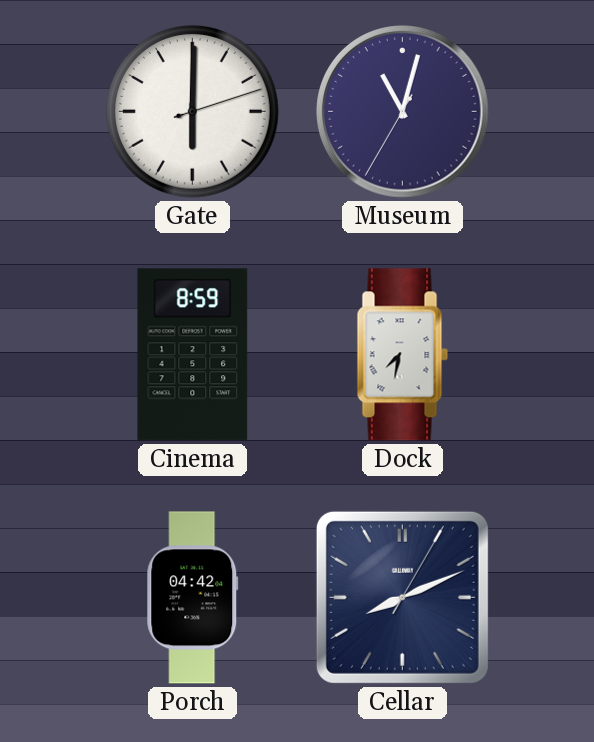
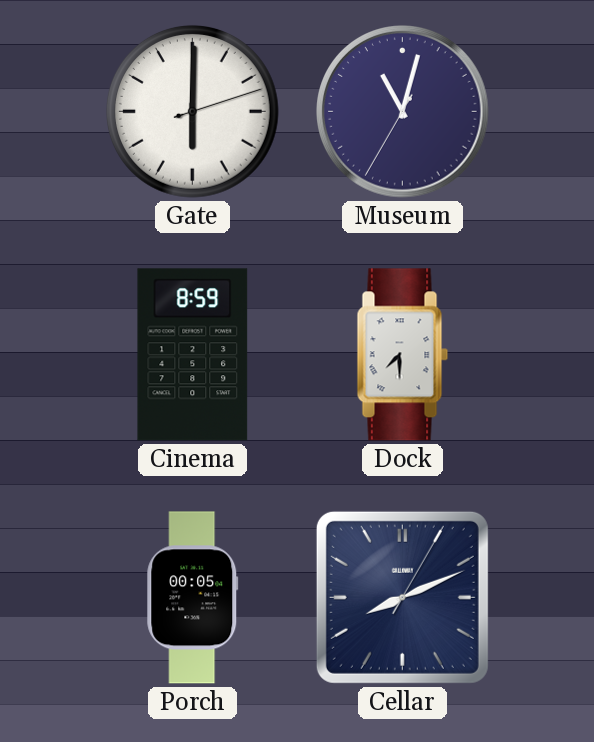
Dock: 7:32 -> 7:30 (403, 355)
Porch: 04:42 -> 00:05 (193, 598)
